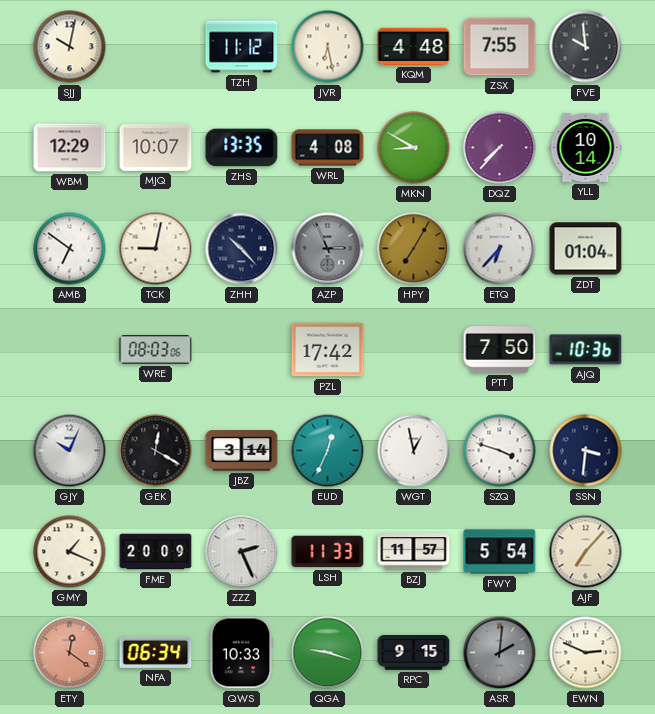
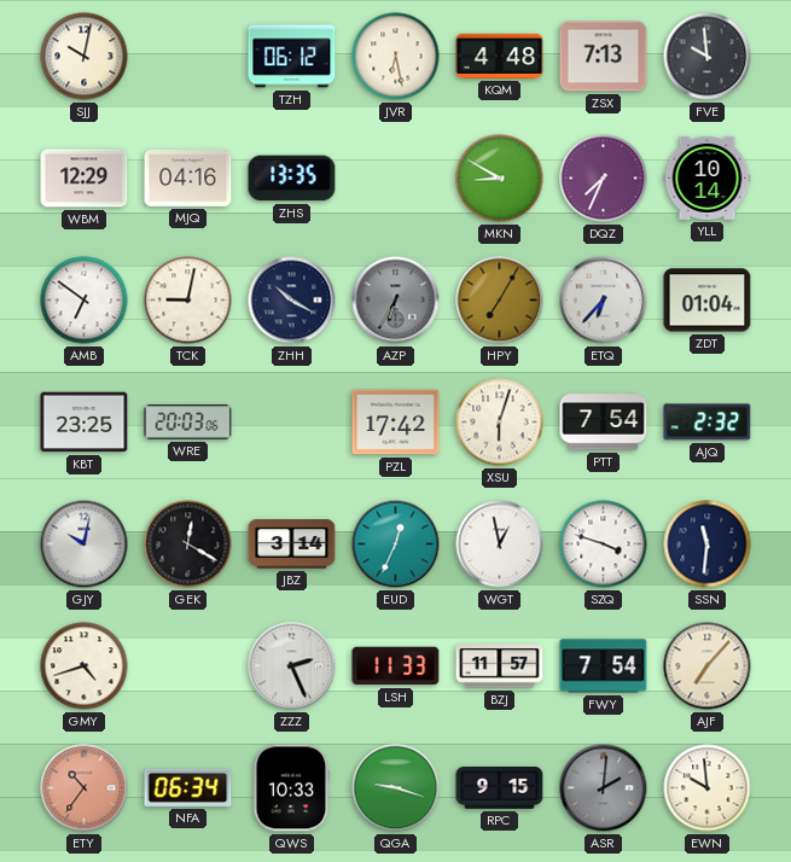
TZH: 11:12 -> 06:12 (292, 57)
ZSX: 7:55 -> 7:13 (604, 57)
MJQ: 10:07 -> 04:16 (188, 177)
WRL: 4:08 -> none (328, 148)
DQZ: 7:37 -> 7:34 (604, 179)
ZHH: 10:23 -> 10:20 (292, 301)
AZP: 2:56 -> 6:35 (396, 301)
KBT: none -> 23:25 (85, 423)
WRE: 08:03 -> 20:03 (188, 423)
XSU: none -> 6:03 (500, 423)
PTT: 7:50 -> 7:54 (604, 423)
AJQ: 10:36 -> 2:32 (708, 423)
GJY: 10:04 -> 10:02 (85, 544)
SSN: 3:31 -> 11:31 (708, 544)
GMY: 1:19 -> 4:42 (85, 666)
FME: 20:09 -> none (156, 552)
FWY: 5:54 -> 7:54 (604, 666)
ETY: 12:21 -> 10:36 (85, 788)
EWN: 2:49 -> 9:59 (708, 788)
